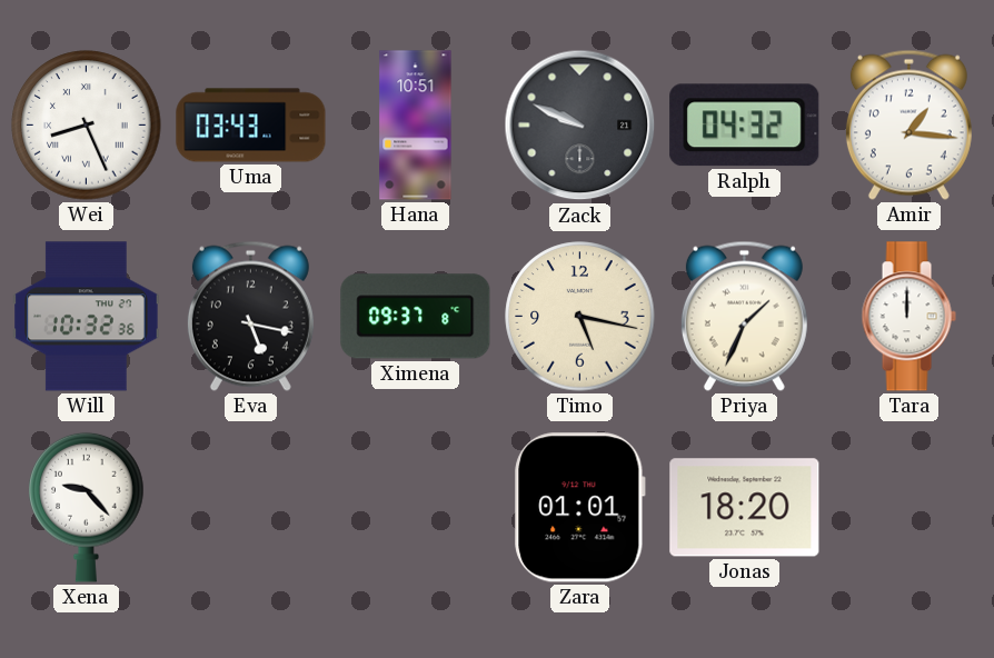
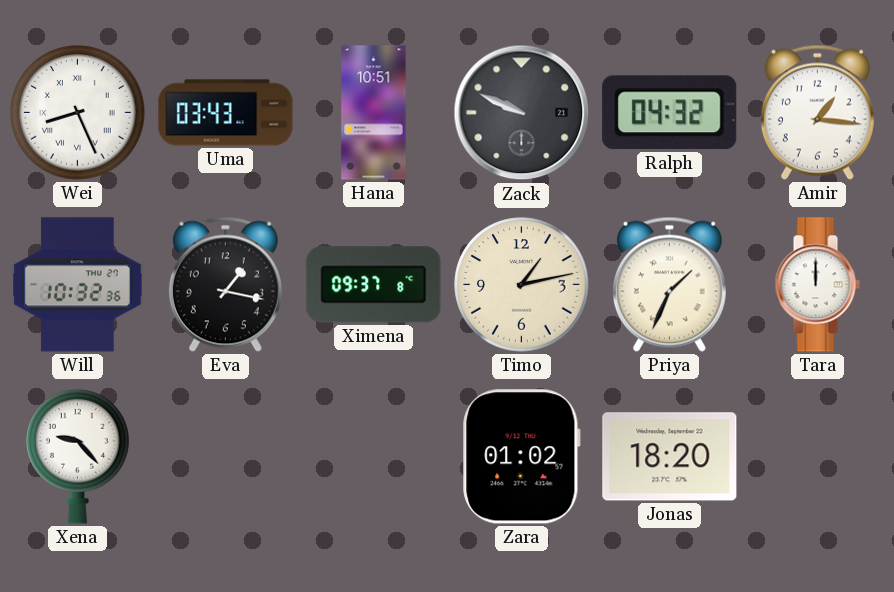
Eva: 5:17 -> 1:17 (225, 284)
Timo: 5:17 -> 1:13 (522, 285)
Zara: 01:01 -> 01:02 (522, 457)
